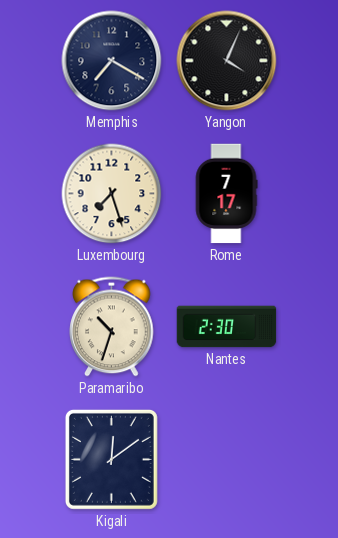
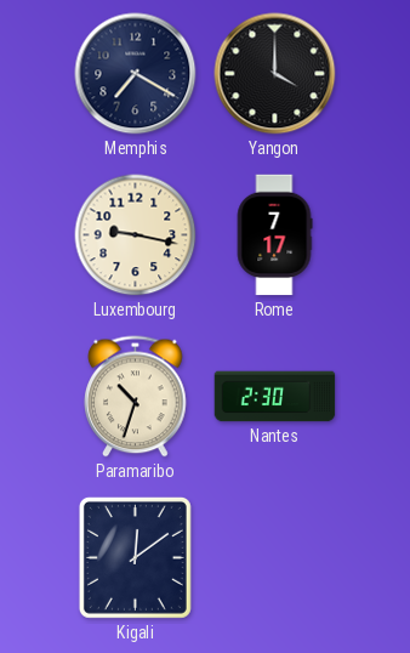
Yangon: 4:04 -> 4:00 (275, 74)
Luxembourg: 7:27 -> 9:17 (136, 235)
